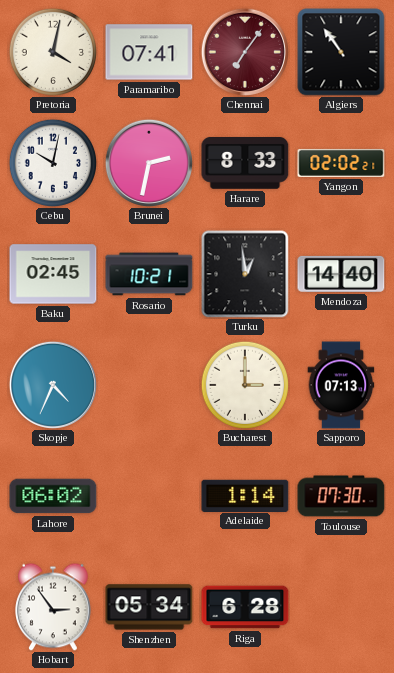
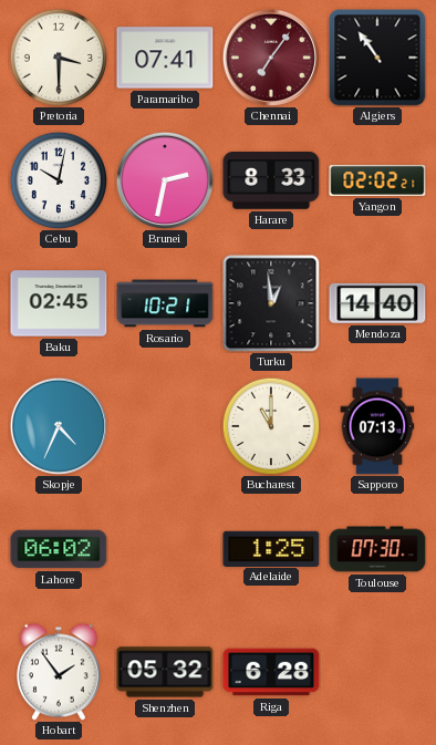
Pretoria: 4:02 -> 3:30 (58, 56)
Bucharest: 3:00 -> 11:00 (270, 425)
Adelaide: 1:14 -> 1:25 (271, 548)
Hobart: 2:54 -> 1:54 (60, 672)
Shenzhen: 05:34 -> 05:32 (165, 672)
